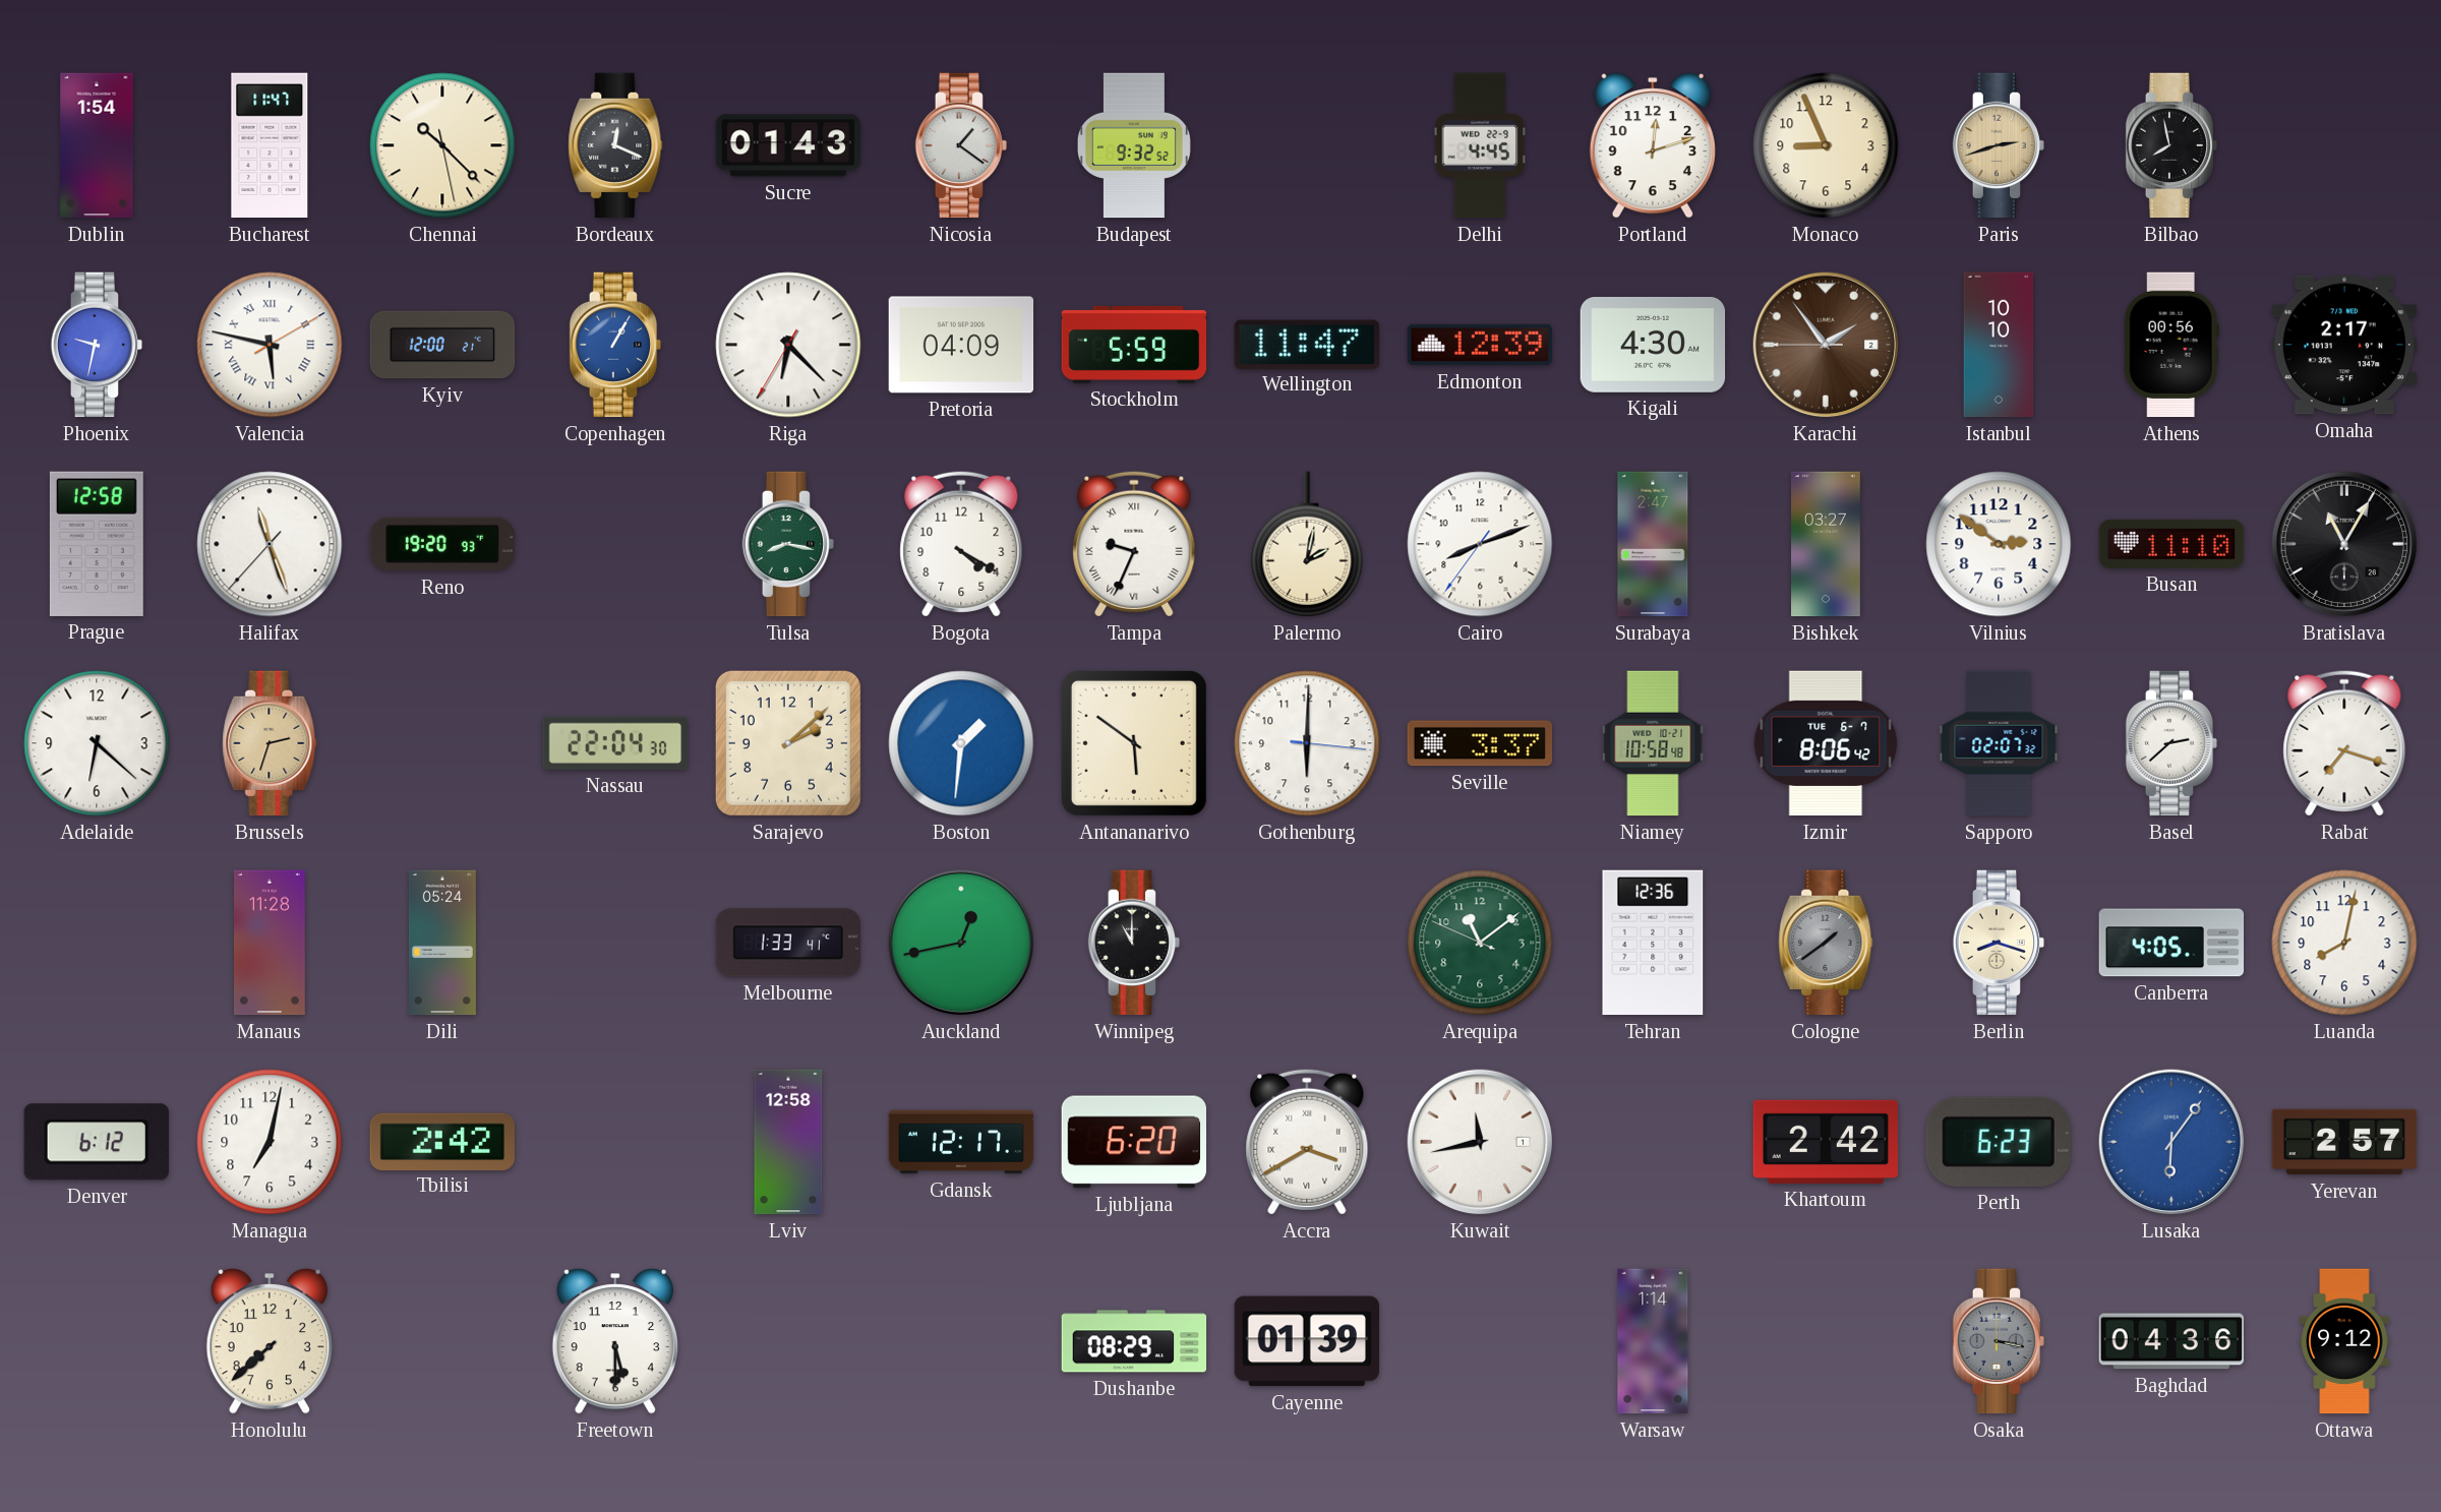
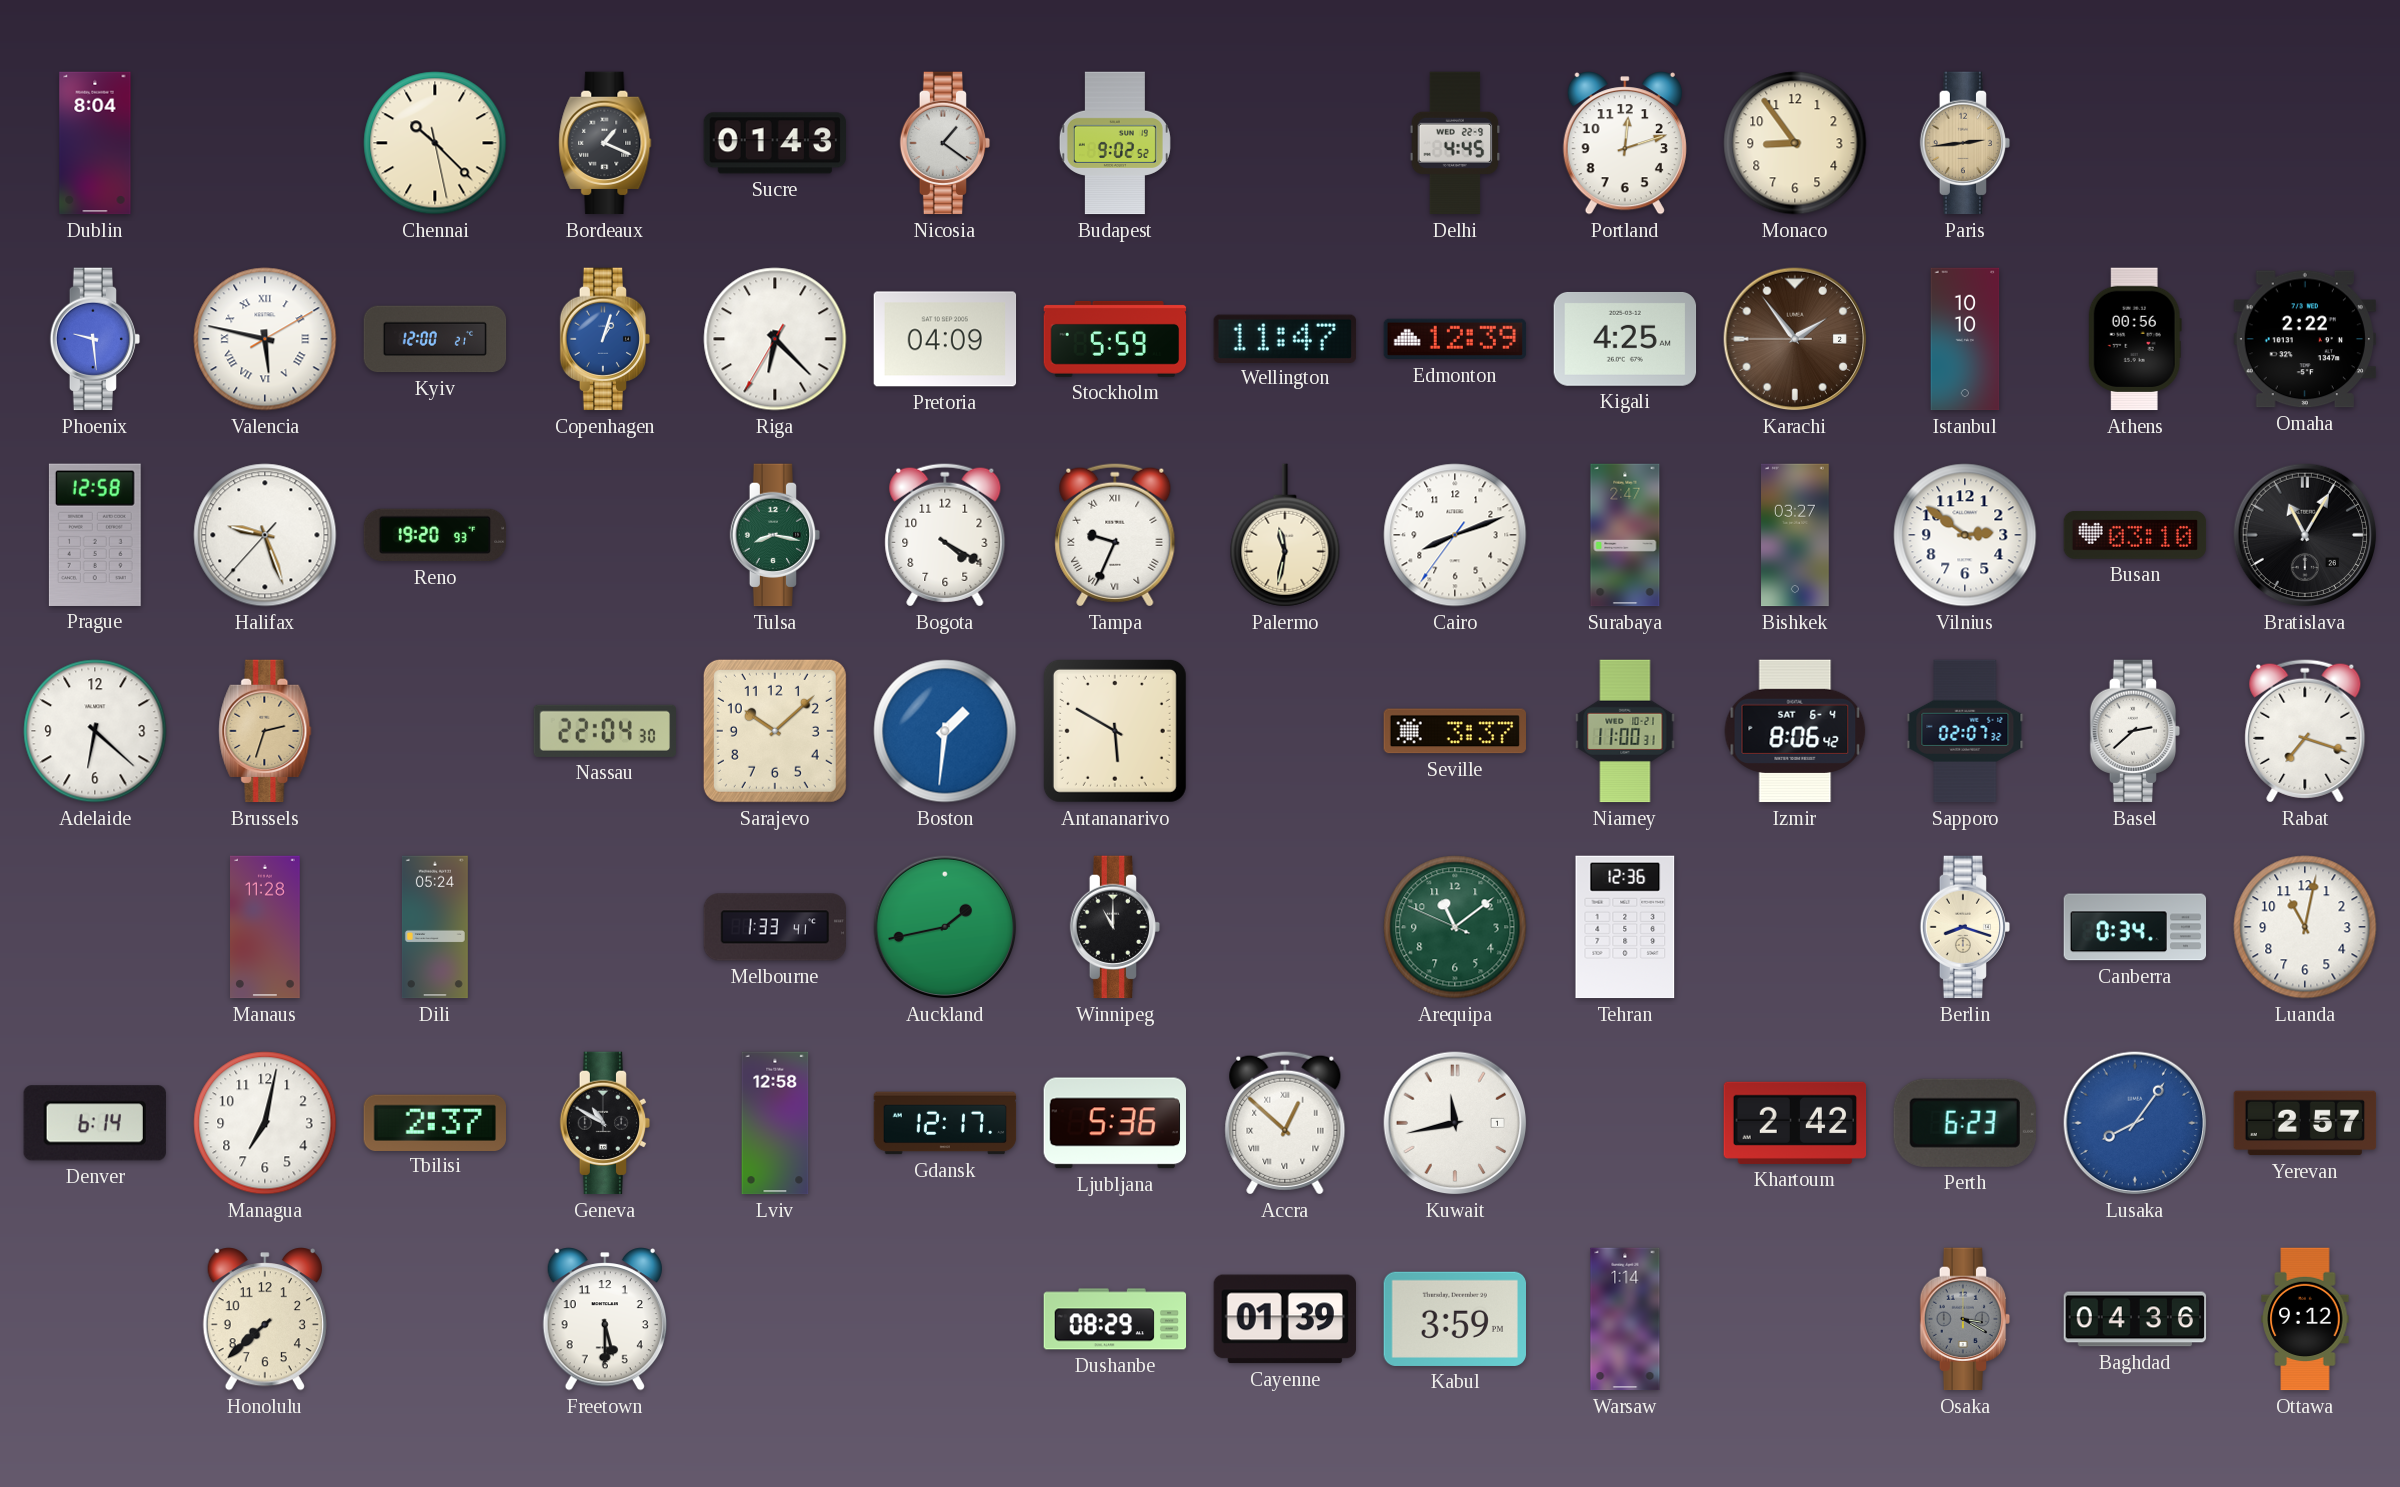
Dublin: 1:54 -> 8:04 (95, 143)
Bucharest: 11:47 -> none (270, 145)
Bordeaux: 12:19 -> 1:19 (605, 143)
Budapest: 9:32 -> 9:02 (1115, 143)
Monaco: 8:56 -> 8:54 (1795, 143)
Paris: 2:42 -> 2:44 (1965, 143)
Bilbao: 7:58 -> none (2171, 145)
Phoenix: 9:32 -> 9:29 (95, 339)
Copenhagen: 1:05 -> 1:03 (605, 339)
Kigali: 4:30 -> 4:25 (1625, 339)
Omaha: 2:17 -> 2:22 (2304, 339)
Halifax: 11:26 -> 9:26 (265, 535)
Palermo: 2:02 -> 11:32 (1285, 535)
Busan: 11:10 -> 03:10 (2135, 535)
Sarajevo: 2:08 -> 10:08 (775, 731)
Antananarivo: 5:51 -> 5:50 (1115, 731)
Gothenburg: 6:00 -> none (1307, 743)
Niamey: 10:58 -> 11:00 (1625, 731)
Izmir date: TUE 6-7 -> SAT 6-4 (1795, 731)
Auckland: 12:43 -> 1:43 (945, 927)
Cologne: 1:39 -> none (1826, 943)
Canberra: 4:05 -> 0:34 (2135, 927)
Luanda: 8:02 -> 11:02 (2305, 927)
Denver: 6:12 -> 6:14 (95, 1123)
Tbilisi: 2:42 -> 2:37 (434, 1122)
Geneva: none -> 10:50 (605, 1123)
Ljubljana: 6:20 -> 5:36 (1114, 1123)
Accra: 3:40 -> 12:52 (1285, 1123)
Lusaka: 6:06 -> 8:06 (2135, 1123)
Kabul: none -> 3:59 (1454, 1319)
Osaka: 3:17 -> 3:20 (1965, 1319)
